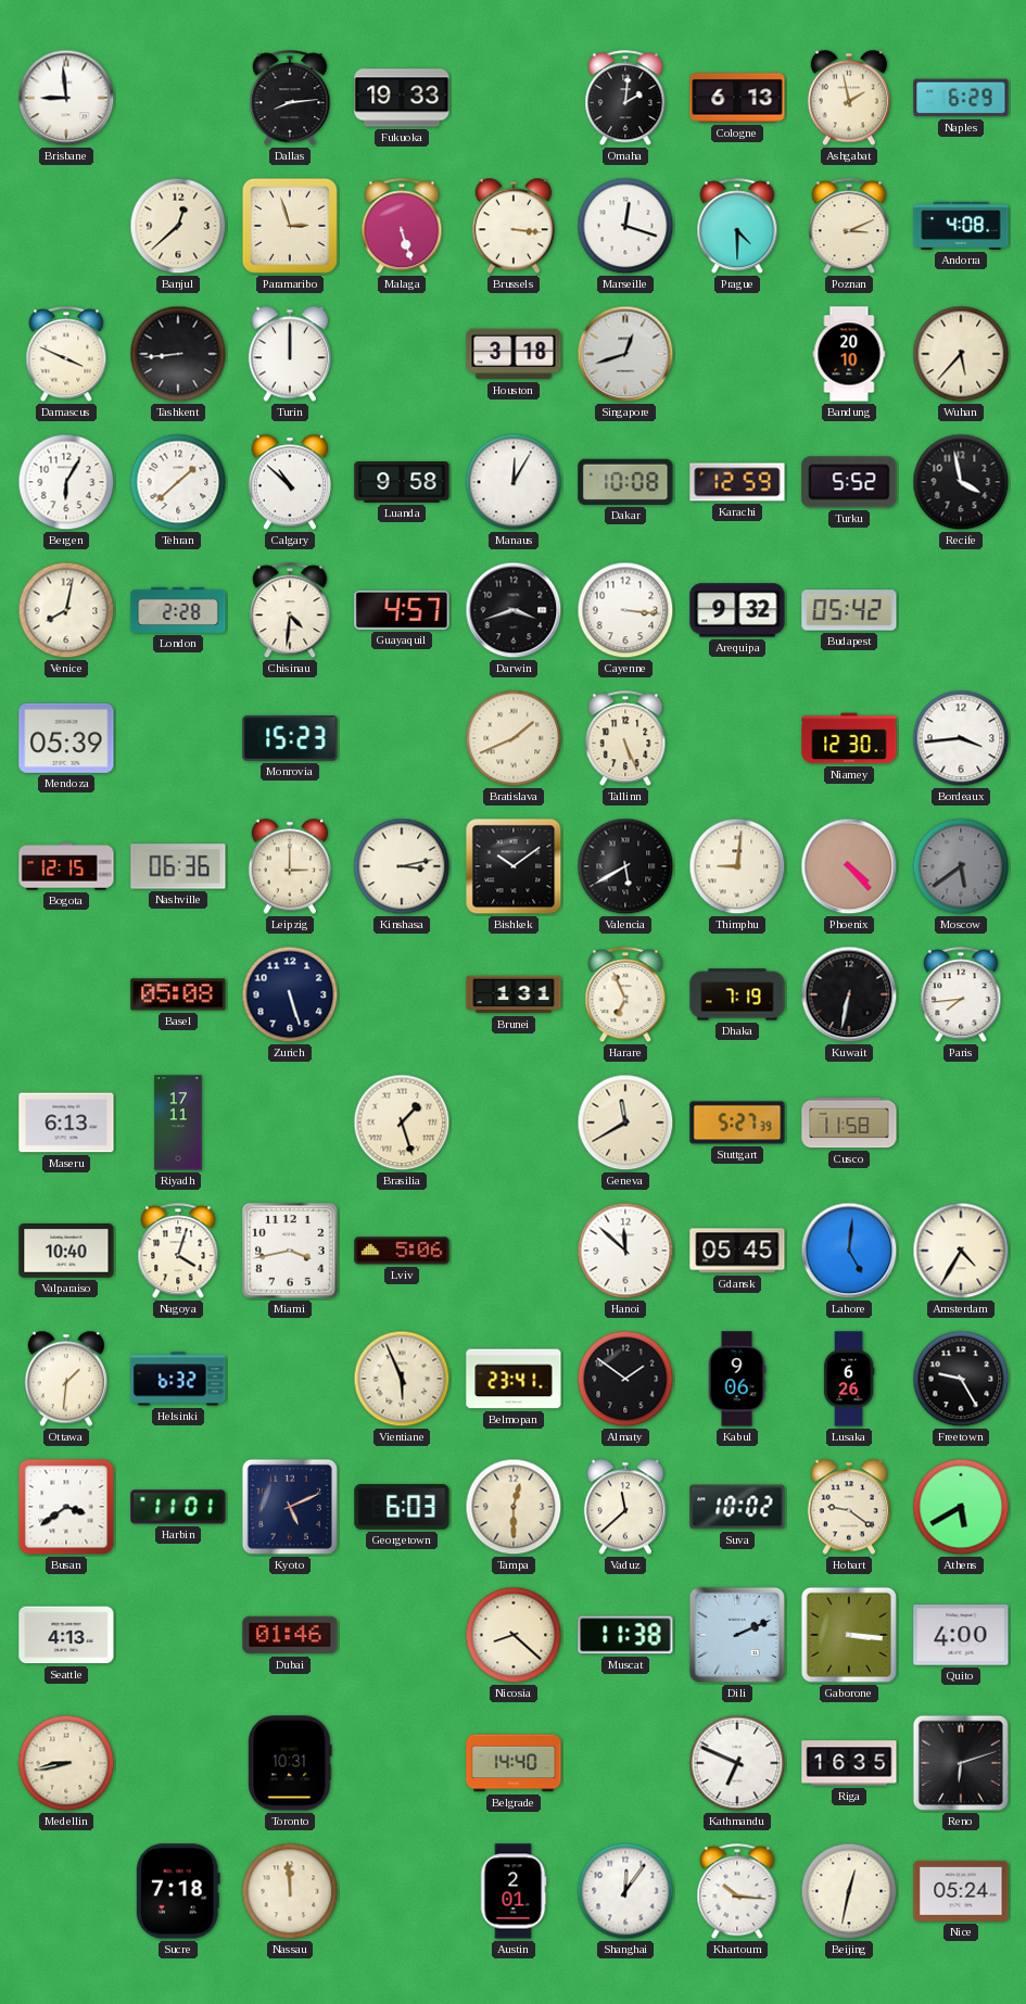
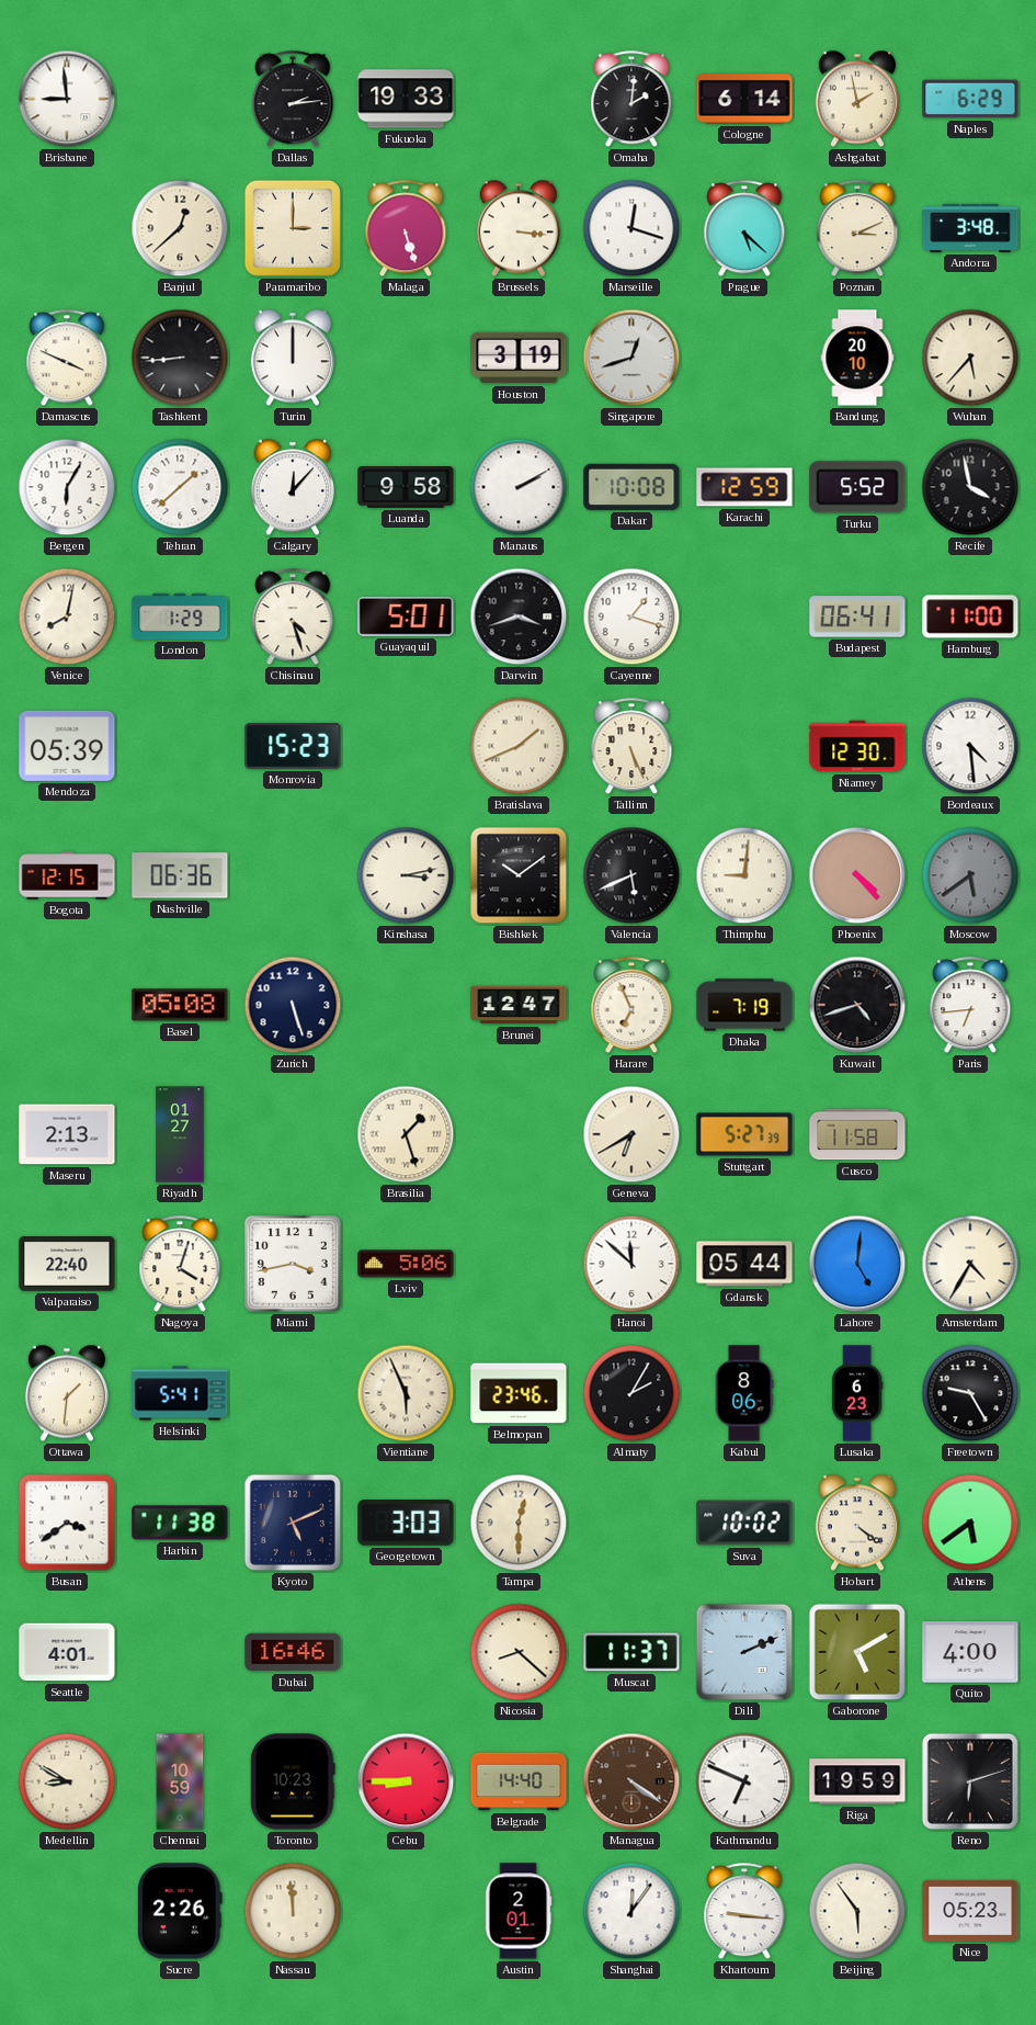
Dallas: 8:14 -> 2:14 (293, 100)
Cologne: 6:13 -> 6:14 (744, 99)
Paramaribo: 2:57 -> 3:00 (293, 228)
Prague: 4:30 -> 5:22 (744, 229)
Andorra: 4:08 -> 3:48 (970, 228)
Houston: 3:18 -> 3:19 (519, 358)
Calgary: 10:52 -> 12:07 (293, 487)
Manaus: 12:05 -> 2:10 (519, 487)
London: 2:28 -> 1:29 (180, 616)
Chisinau: 4:31 -> 4:27 (293, 618)
Guayaquil: 4:57 -> 5:01 (406, 616)
Cayenne: 3:16 -> 1:18 (631, 616)
Arequipa: 9:32 -> none (737, 610)
Budapest: 05:42 -> 06:41 (857, 616)
Hamburg: none -> 11:00 (970, 616)
Bordeaux: 3:44 -> 4:29 (970, 746)
Leipzig: 3:00 -> none (290, 866)
Valencia: 5:40 -> 5:41 (631, 875)
Brunei: 1:31 -> 12:47 (519, 1005)
Kuwait: 6:32 -> 4:42 (857, 1005)
Paris: 7:44 -> 6:44 (970, 1006)
Maseru: 6:13 -> 2:13 (67, 1134)
Riyadh: 17:11 -> 01:27 (180, 1134)
Geneva: 11:40 -> 6:40 (631, 1134)
Valparaiso: 10:40 -> 22:40 (67, 1264)
Gdansk: 05:45 -> 05:44 (744, 1264)
Helsinki: 6:32 -> 5:41 (180, 1393)
Belmopan: 23:41 -> 23:46 (519, 1393)
Almaty: 1:51 -> 2:05 (631, 1393)
Kabul: 9:06 -> 8:06 (744, 1393)
Lusaka: 6:26 -> 6:23 (857, 1393)
Harbin: 11:01 -> 11:38 (180, 1523)
Georgetown: 6:03 -> 3:03 (406, 1523)
Vaduz: 11:38 -> none (625, 1507)
Hobart: 9:21 -> 4:21 (857, 1523)
Athens: 5:40 -> 5:39 (970, 1523)
Seattle: 4:13 -> 4:01 (67, 1652)
Dubai: 01:46 -> 16:46 (293, 1652)
Muscat: 11:38 -> 11:37 (631, 1652)
Gaborone: 3:16 -> 5:10 (857, 1652)
Medellin: 8:43 -> 8:50 (67, 1781)
Chennai: none -> 10:59 (180, 1781)
Toronto: 10:31 -> 10:23 (293, 1781)
Cebu: none -> 8:45 (406, 1781)
Managua: none -> 4:21 (631, 1781)
Riga: 16:35 -> 19:59 (857, 1781)
Sucre: 7:18 -> 2:26 (180, 1911)
Khartoum: 10:16 -> 9:16 (744, 1912)
Beijing: 12:32 -> 5:54 (857, 1911)
Nice: 05:24 -> 05:23 (970, 1911)
